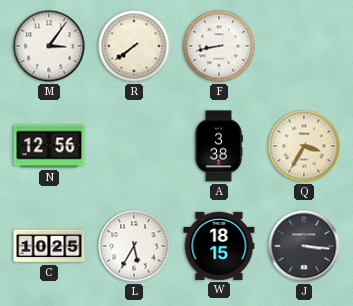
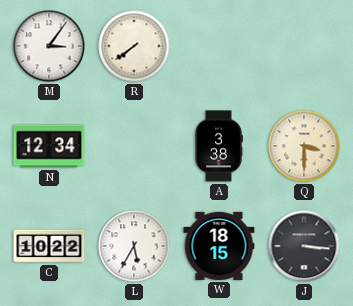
F: 8:43 -> none (219, 46)
N: 12:56 -> 12:34 (49, 146)
Q: 3:35 -> 3:30 (304, 146)
C: 10:25 -> 10:22 (49, 246)
